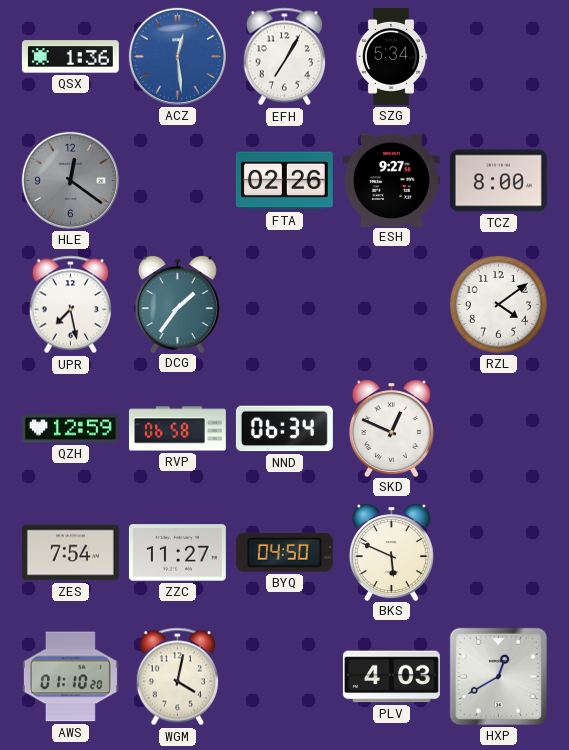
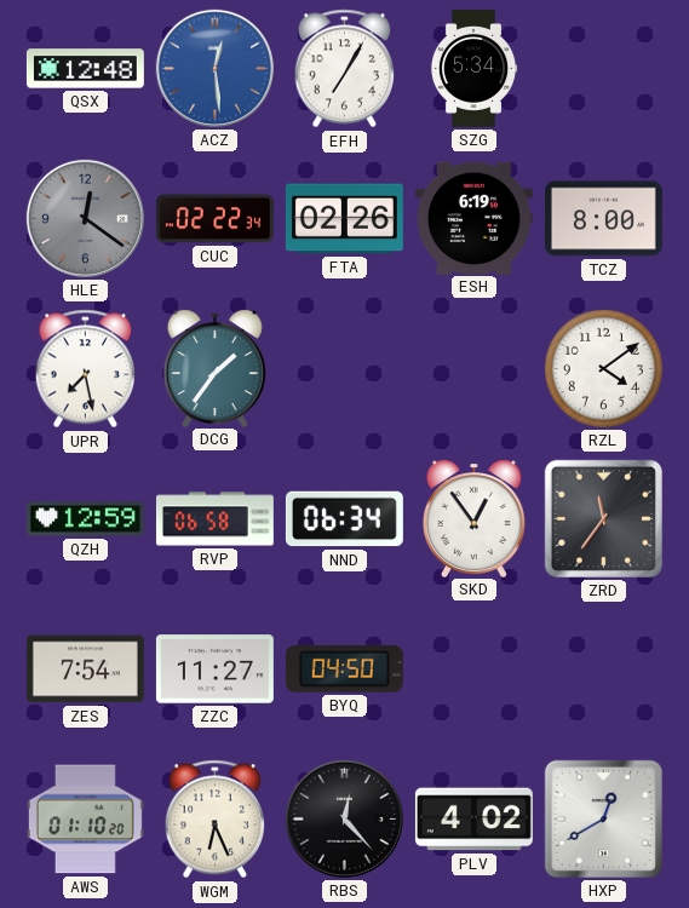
QSX: 1:36 -> 12:48 (85, 69)
CUC: none -> 02:22 (214, 219)
ESH: 9:27 -> 6:19 (473, 218)
SKD: 12:49 -> 12:54 (473, 518)
ZRD: none -> 11:36 (603, 518)
BKS: 5:49 -> none (391, 552)
WGM: 4:02 -> 6:26 (216, 820)
RBS: none -> 12:23 (344, 818)
PLV: 4:03 -> 4:02 (473, 820)
